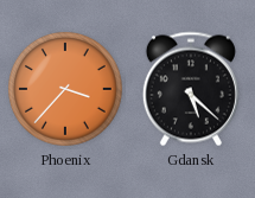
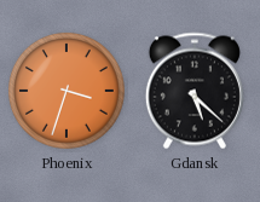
Phoenix: 3:37 -> 3:33 (67, 91)
